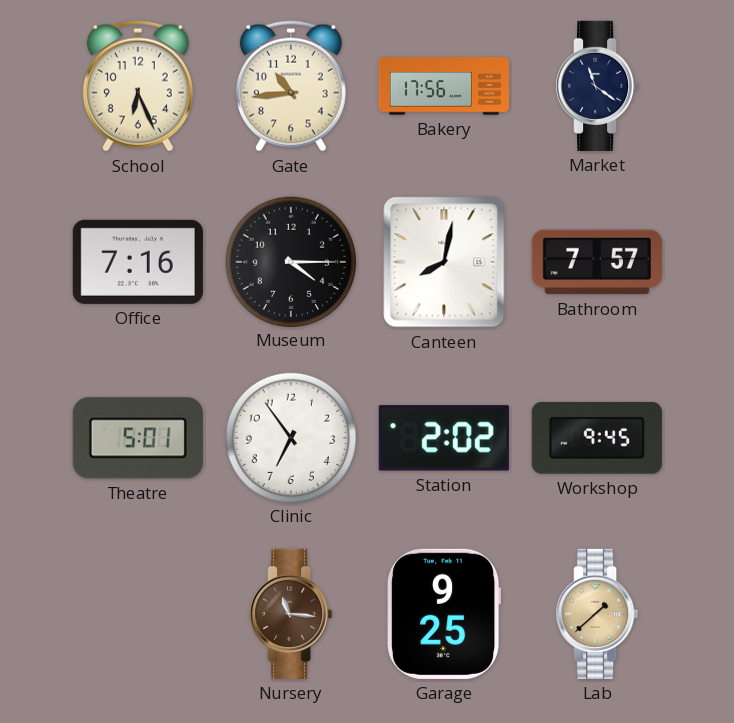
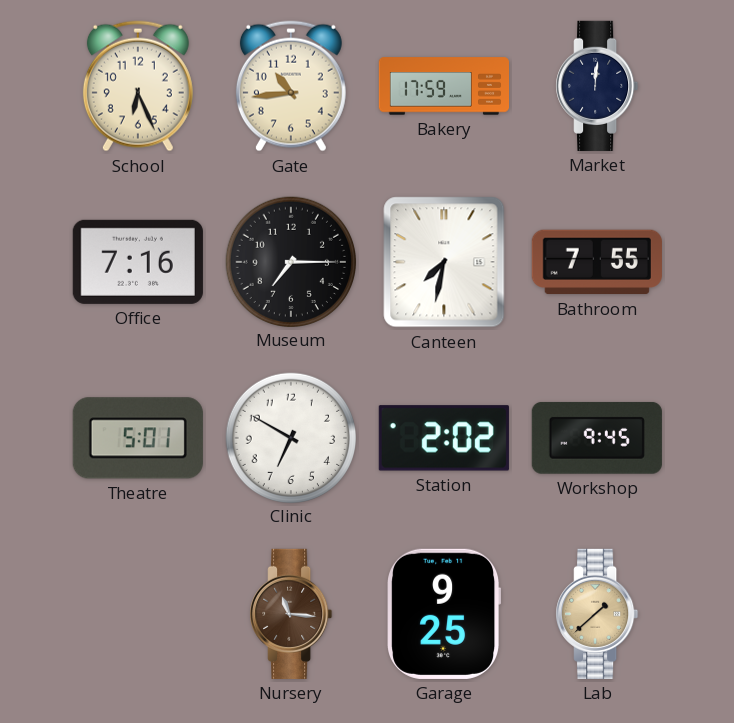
Bakery: 17:56 -> 17:59 (443, 86)
Market: 11:21 -> 12:01 (597, 86)
Museum: 4:15 -> 7:15 (290, 261)
Canteen: 8:02 -> 7:32 (444, 262)
Bathroom: 7:57 -> 7:55 (597, 262)
Clinic: 6:54 -> 6:50 (290, 437)
